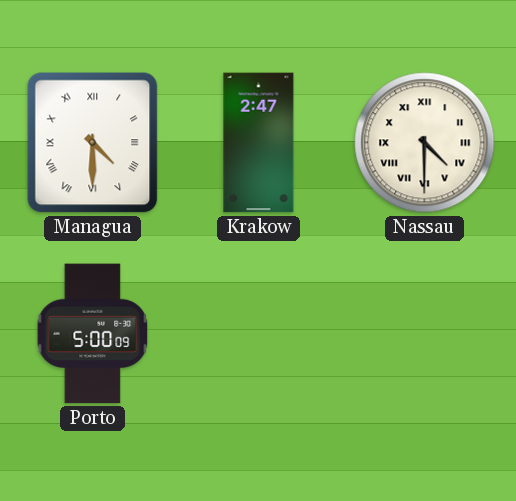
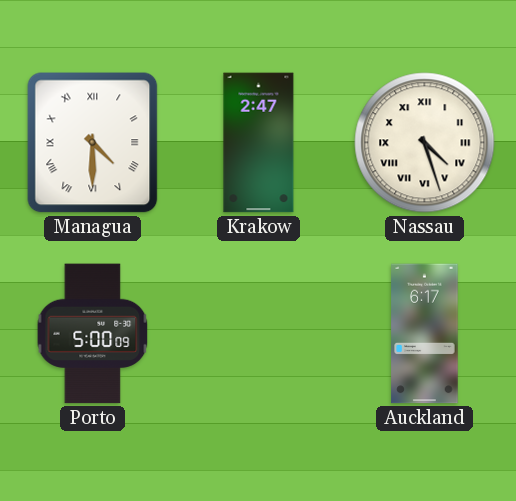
Nassau: 4:30 -> 4:27 (425, 143)
Auckland: none -> 6:17 (425, 334)
